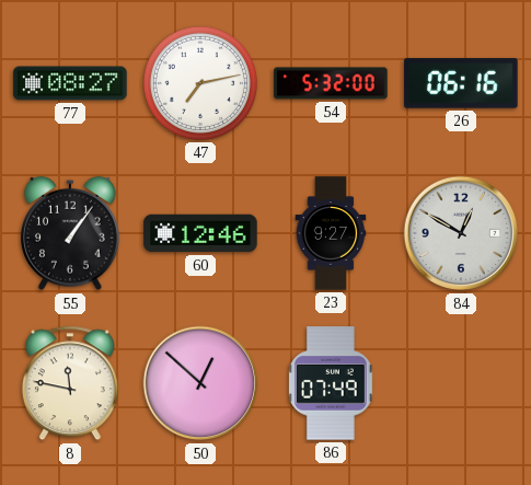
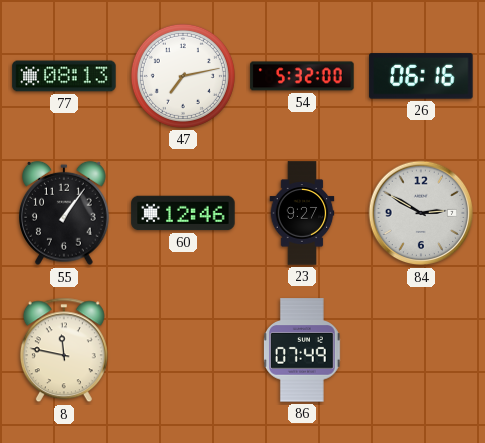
77: 08:27 -> 08:13 (64, 76)
84: 12:50 -> 2:50 (421, 213)
50: 12:52 -> none (200, 383)
